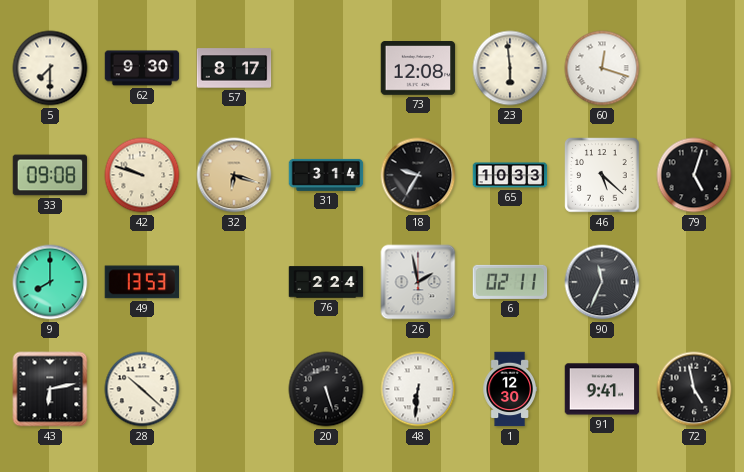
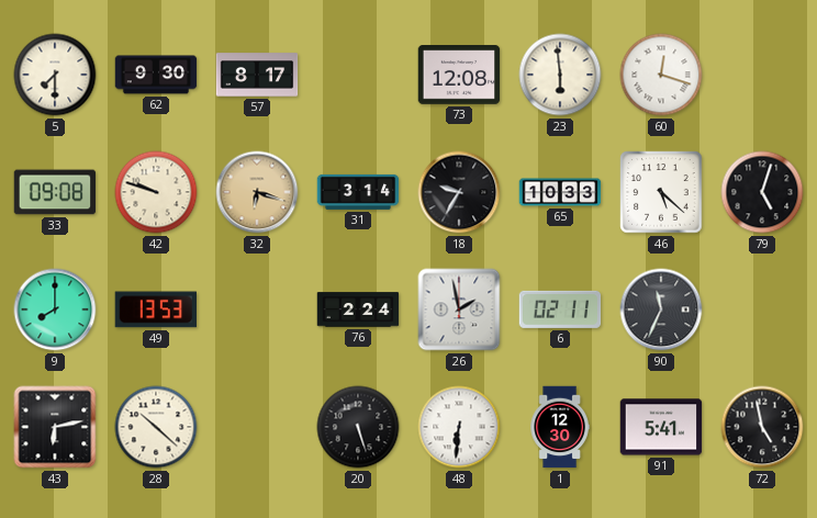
91: 9:41 -> 5:41 (661, 427)
